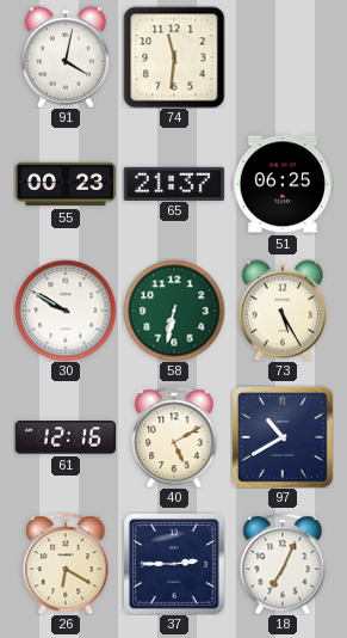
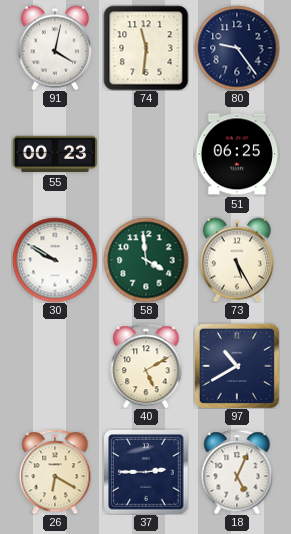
80: none -> 9:24 (237, 48)
65: 21:37 -> none (173, 183)
58: 6:32 -> 3:59 (146, 260)
61: 12:16 -> none (64, 437)
18: 7:04 -> 5:04 (237, 472)
